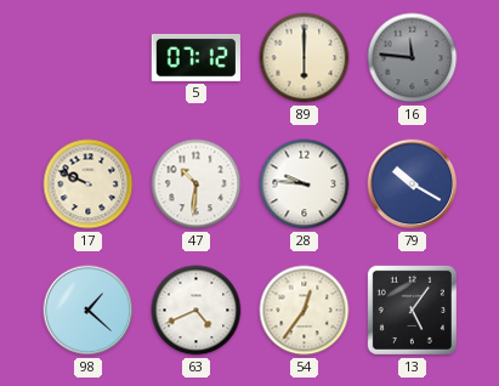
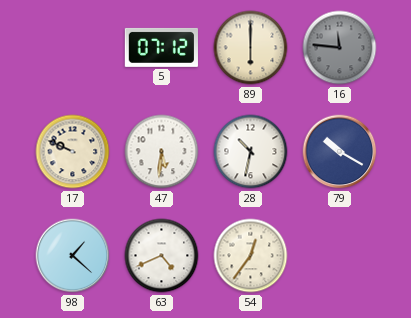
47: 10:31 -> 5:31 (162, 152)
28: 9:46 -> 10:32 (251, 152)
13: 5:06 -> none (412, 310)
